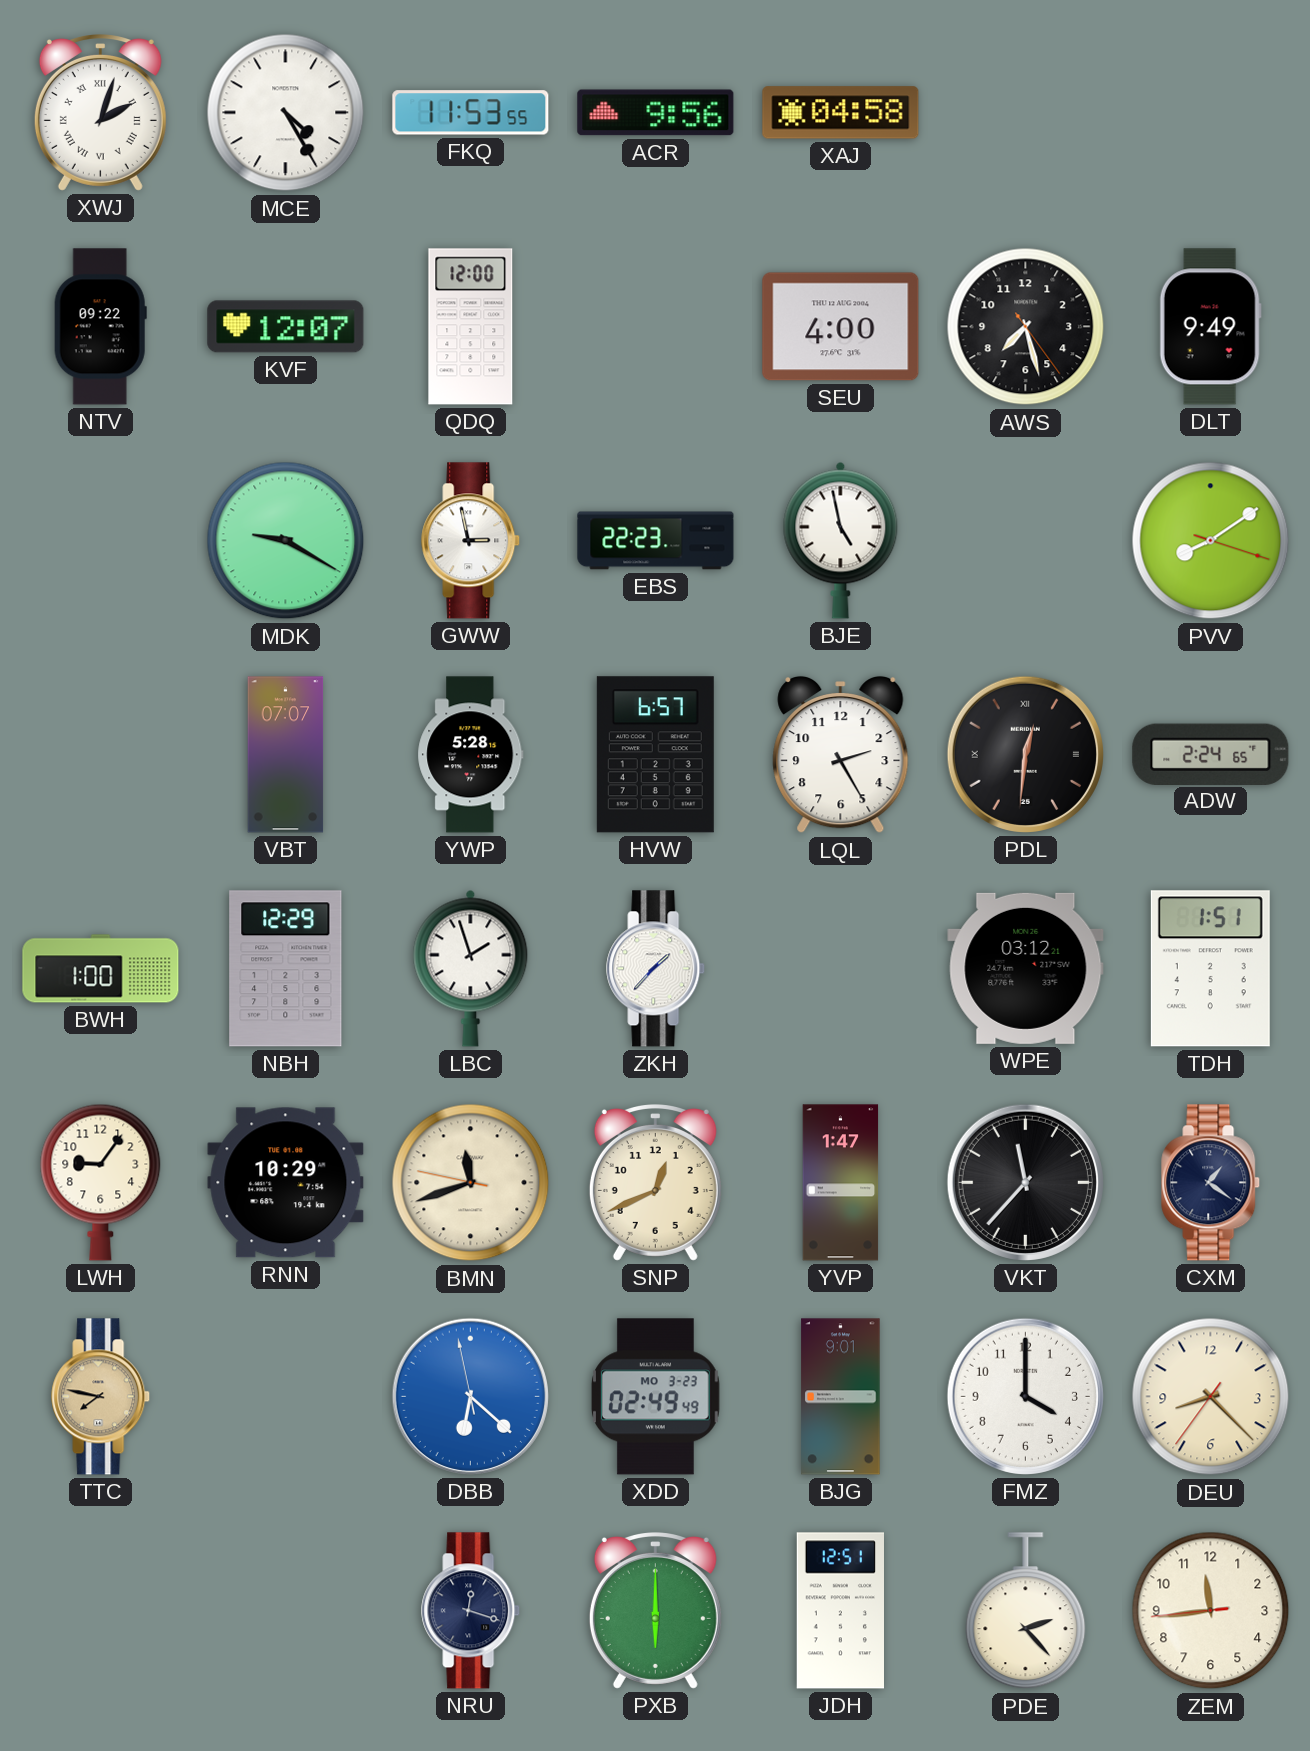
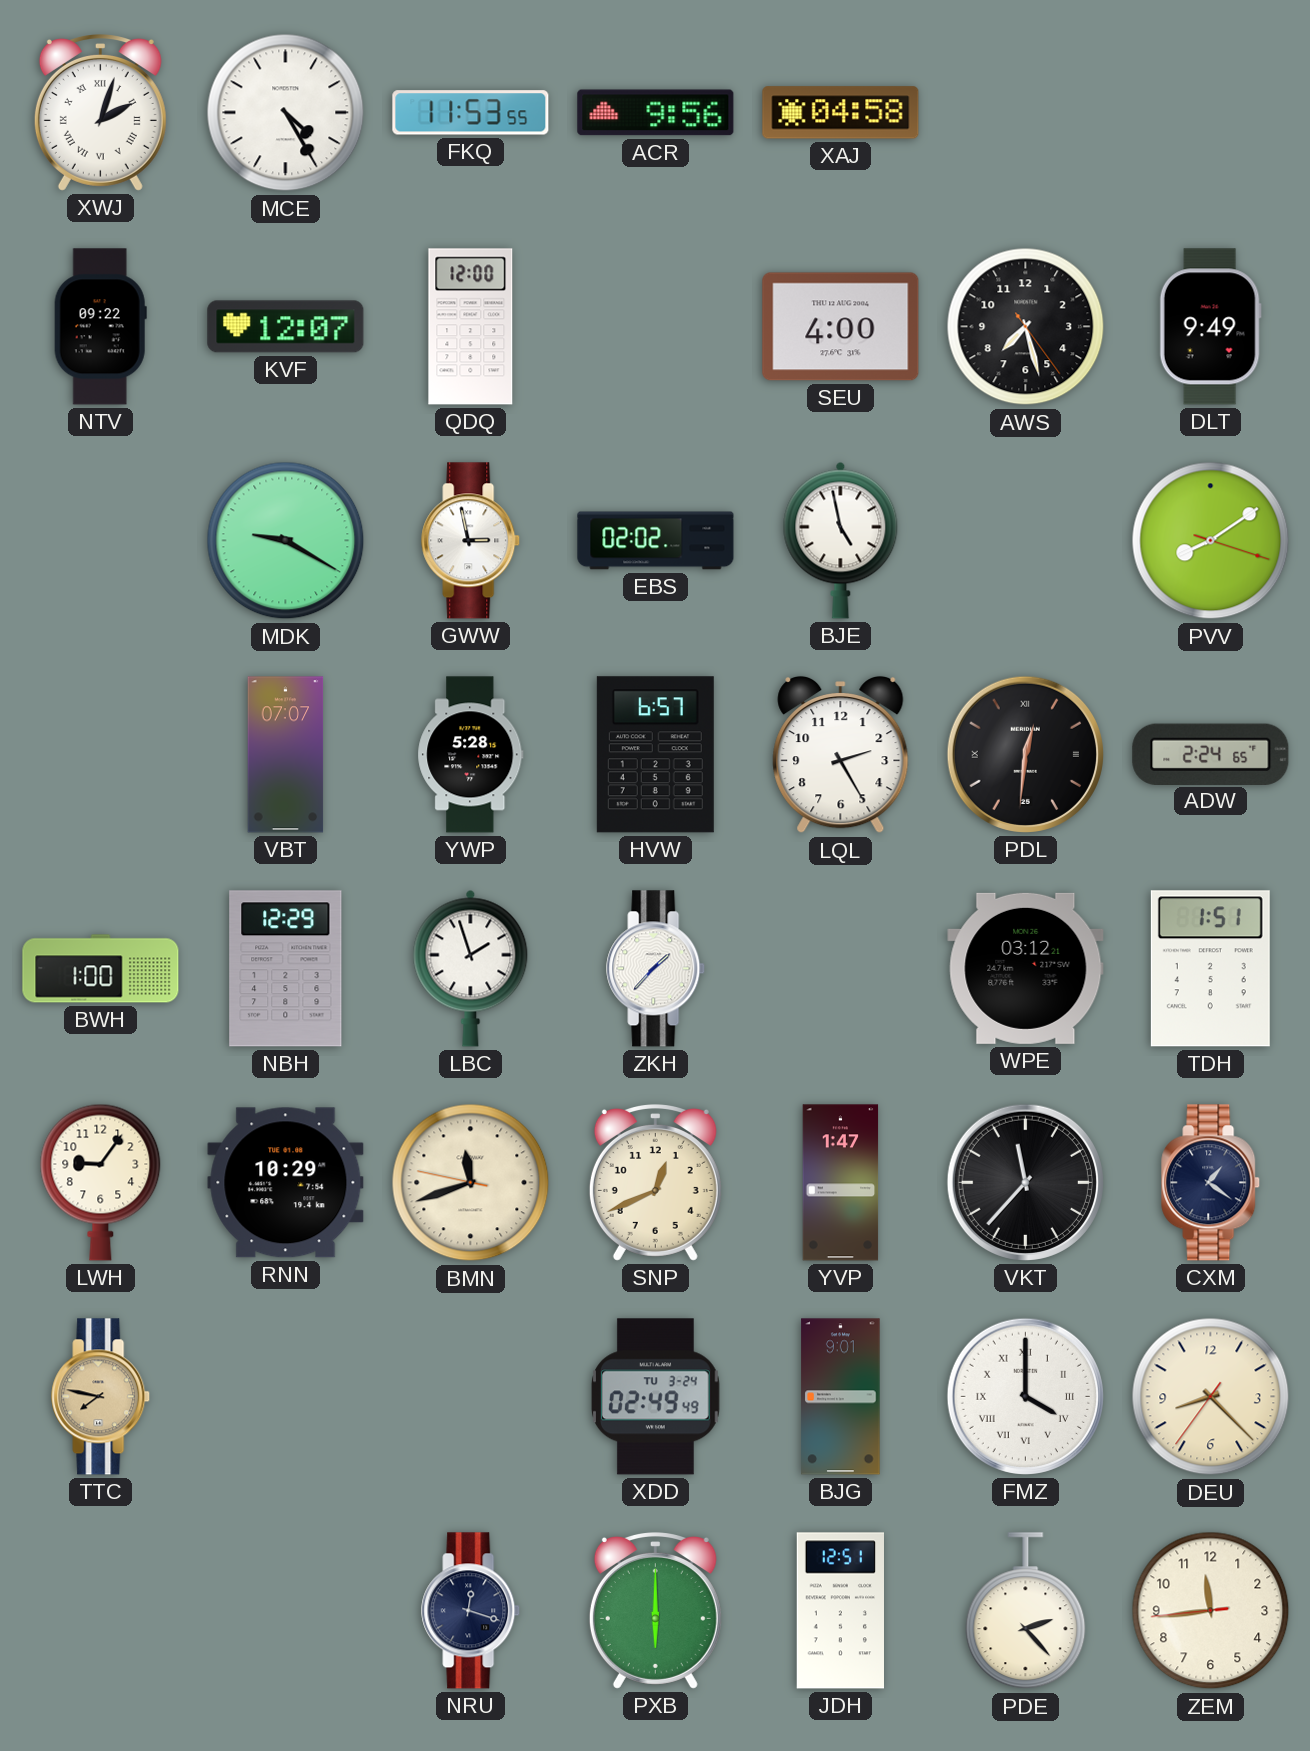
EBS: 22:23 -> 02:02 (656, 541)
DBB: 6:21 -> none (470, 1396)
XDD date: MO 3-23 -> TU 3-24 (656, 1397)
FMZ numerals: Arabic -> Roman (1025, 1396)
